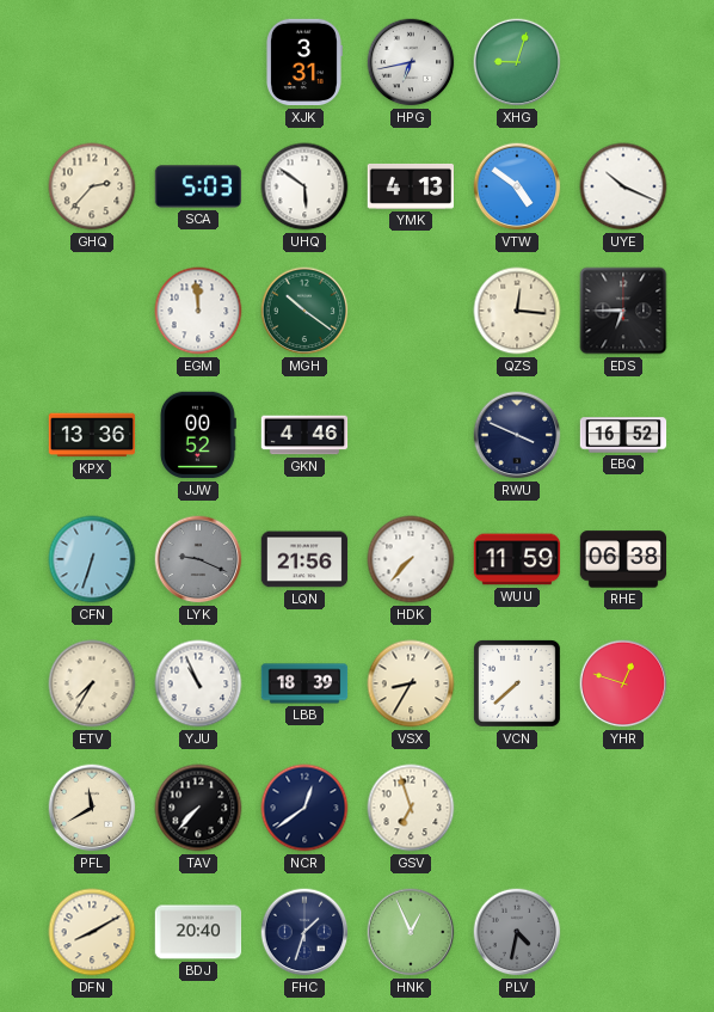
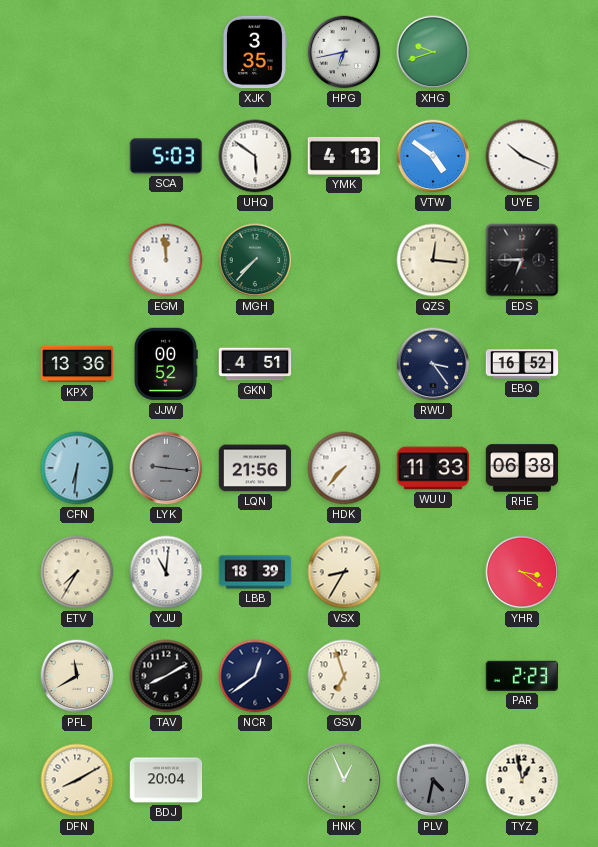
XJK: 3:31 -> 3:35 (254, 52)
XHG: 9:03 -> 9:42 (433, 52)
GHQ: 2:37 -> none (92, 186)
MGH: 10:21 -> 7:37 (255, 260)
GKN: 4:46 -> 4:51 (255, 364)
RWU: 3:49 -> 3:24 (433, 364)
CFN: 6:33 -> 6:31 (77, 468)
LYK: 9:19 -> 9:16 (166, 468)
WUU: 11:59 -> 11:33 (433, 468)
YJU: 10:56 -> 11:01 (166, 572)
VCN: 7:38 -> none (517, 683)
YHR: 12:48 -> 3:21 (522, 572)
TAV: 7:37 -> 8:10 (166, 676)
PAR: none -> 2:23 (522, 676)
BDJ: 20:40 -> 20:04 (166, 780)
FHC: 1:33 -> none (304, 932)
TYZ: none -> 12:58 (522, 780)
